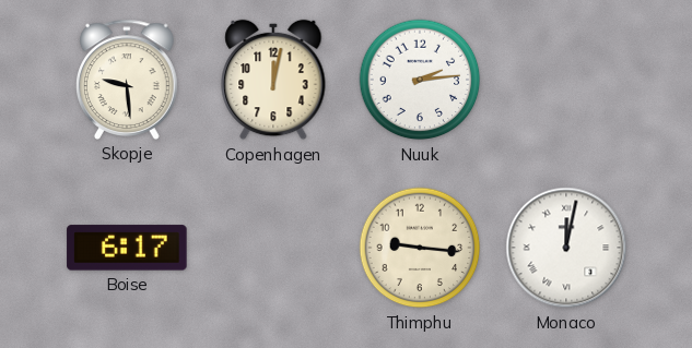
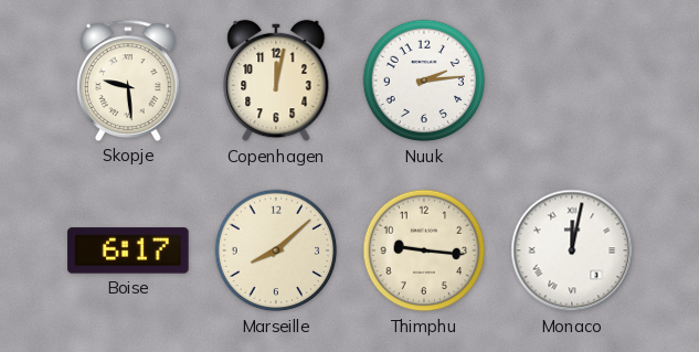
Marseille: none -> 8:08 (276, 250)
